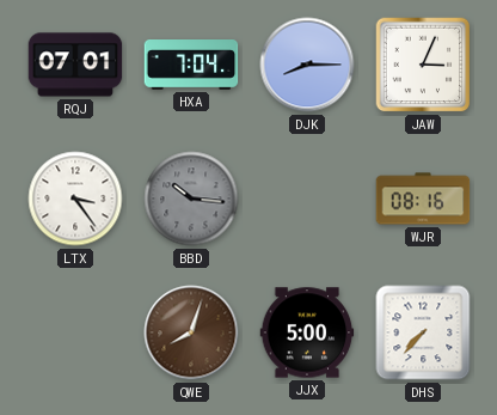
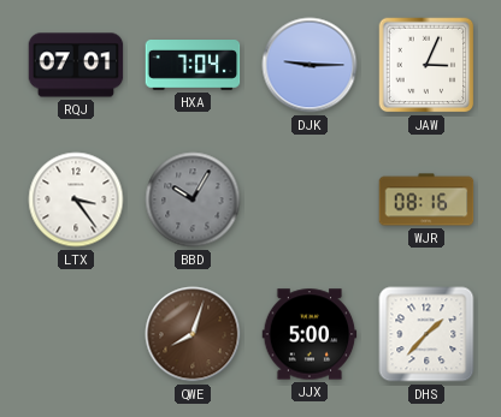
DJK: 8:15 -> 9:15 (310, 65)
BBD: 10:16 -> 10:05 (193, 199)
DHS: 7:37 -> 1:37 (426, 334)
